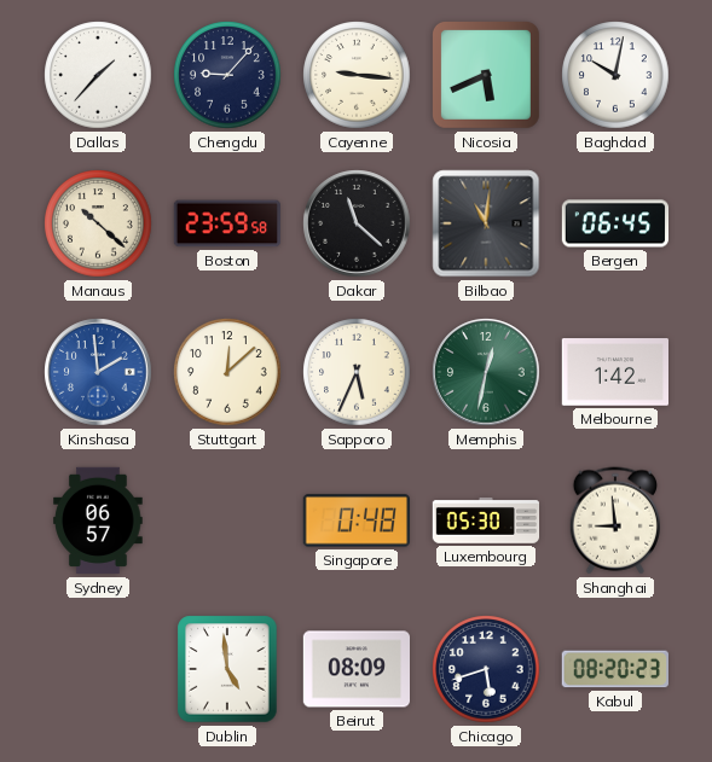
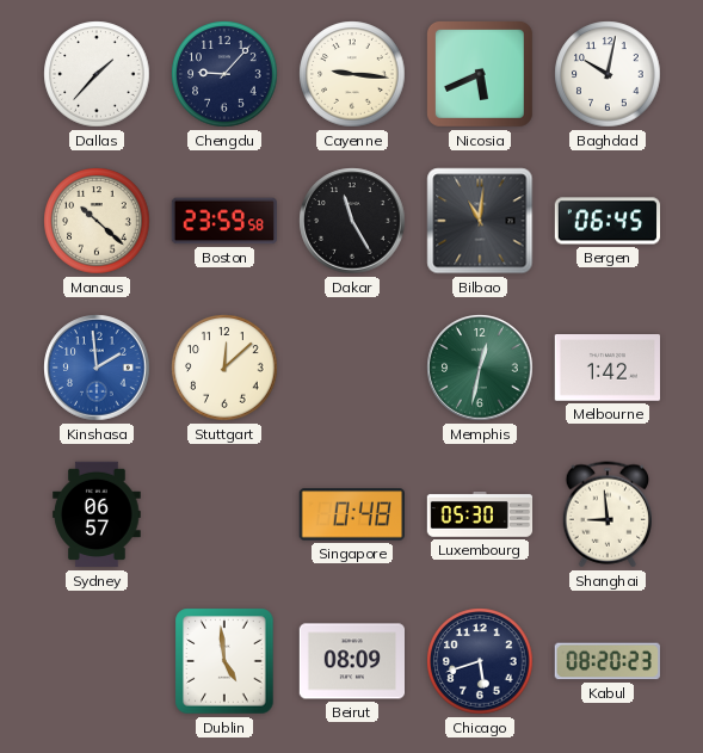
Dakar: 11:22 -> 11:25 (352, 221)
Sapporo: 5:34 -> none (357, 372)
